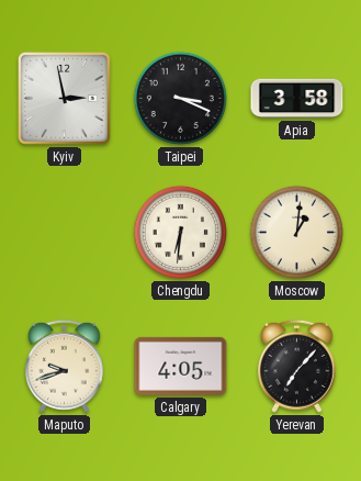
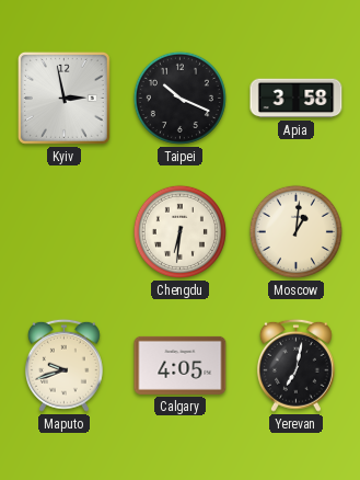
Taipei: 3:19 -> 10:19 (179, 98)
Yerevan: 7:07 -> 7:02 (295, 365)
